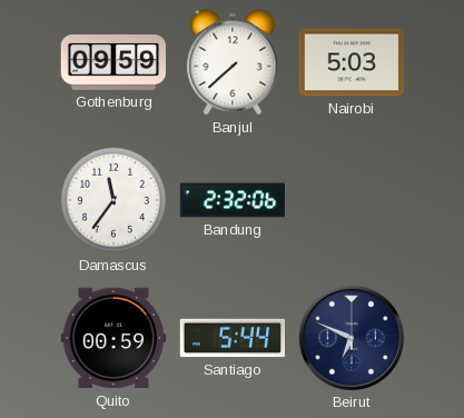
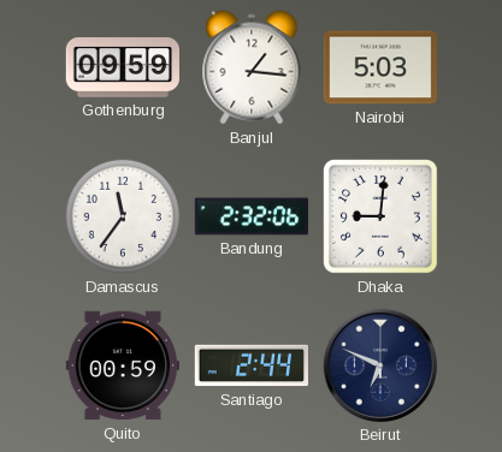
Banjul: 7:38 -> 1:16 (252, 67)
Dhaka: none -> 9:01 (380, 216)
Santiago: 5:44 -> 2:44 (250, 365)
